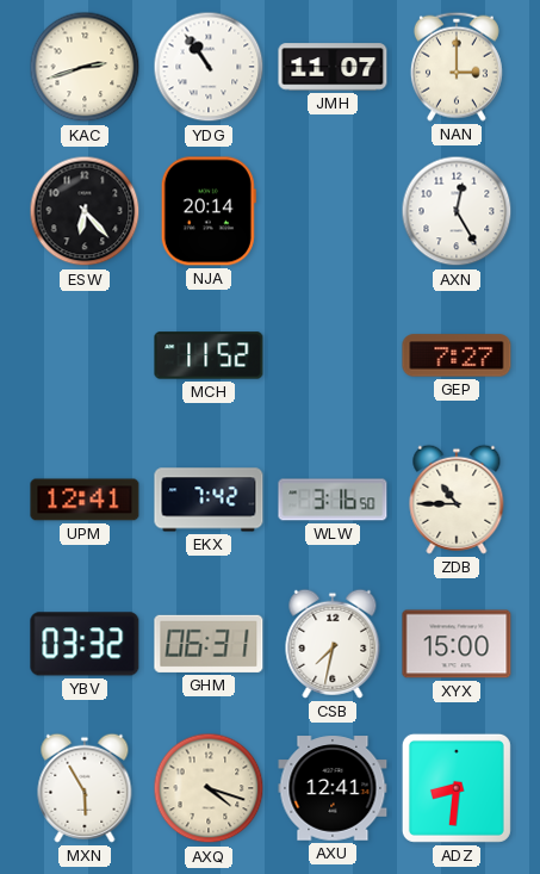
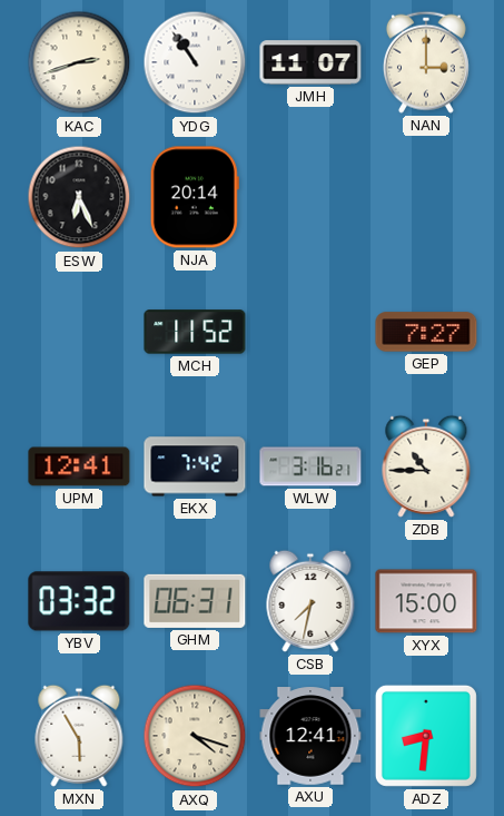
ESW: 6:23 -> 6:26 (79, 197)
AXN: 12:25 -> none (457, 211)
WLW: 3:16:50 -> 3:16:21 (310, 466)
